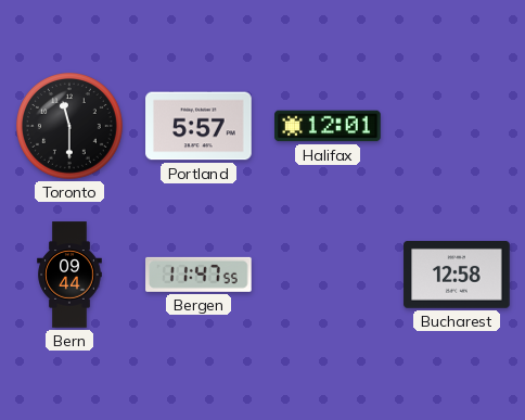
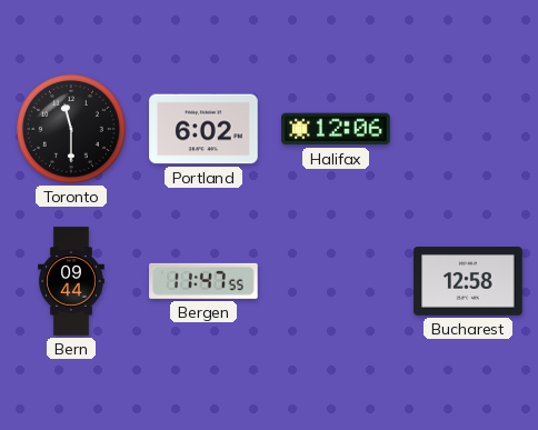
Portland: 5:57 -> 6:02 (203, 129)
Halifax: 12:01 -> 12:06 (336, 129)
